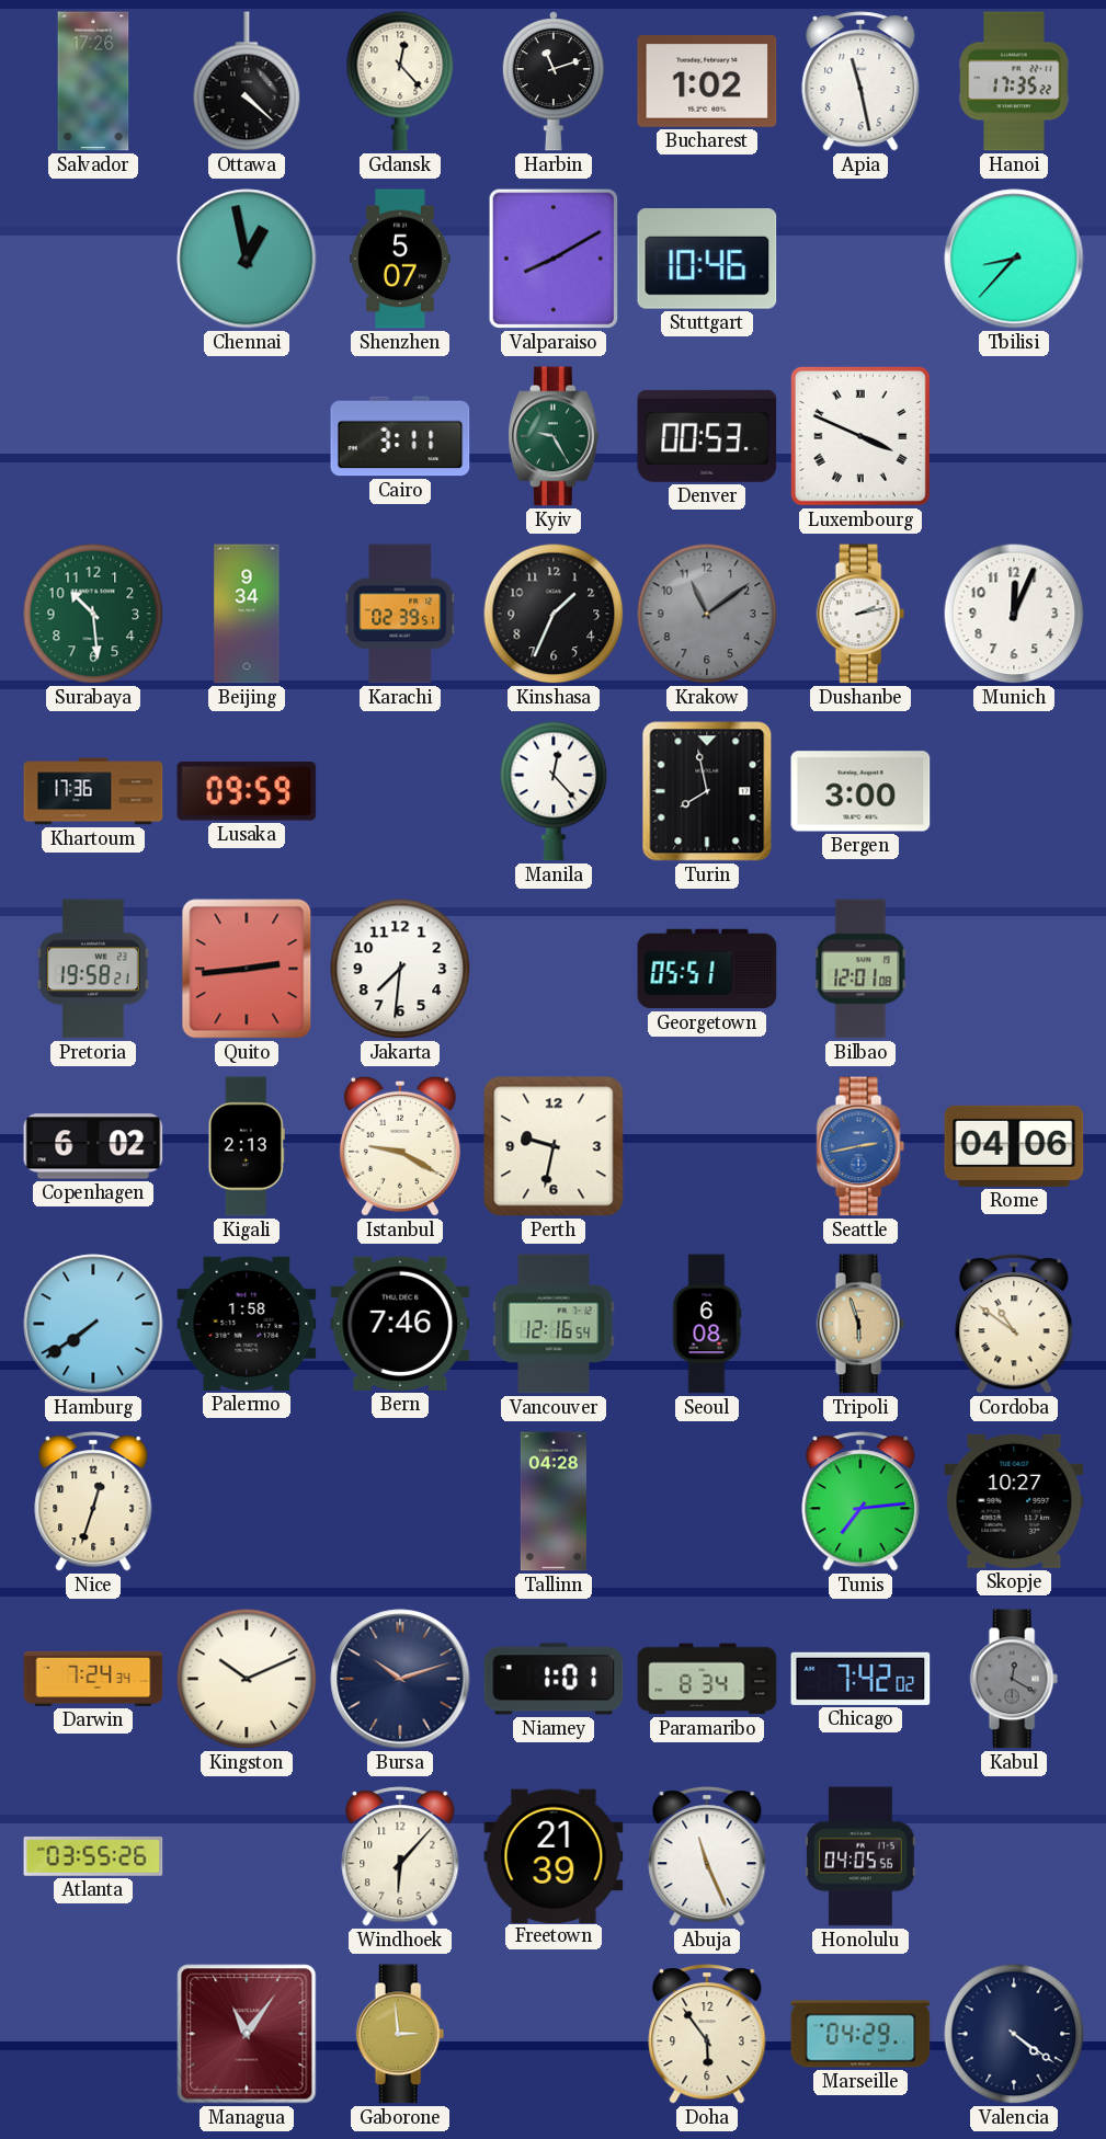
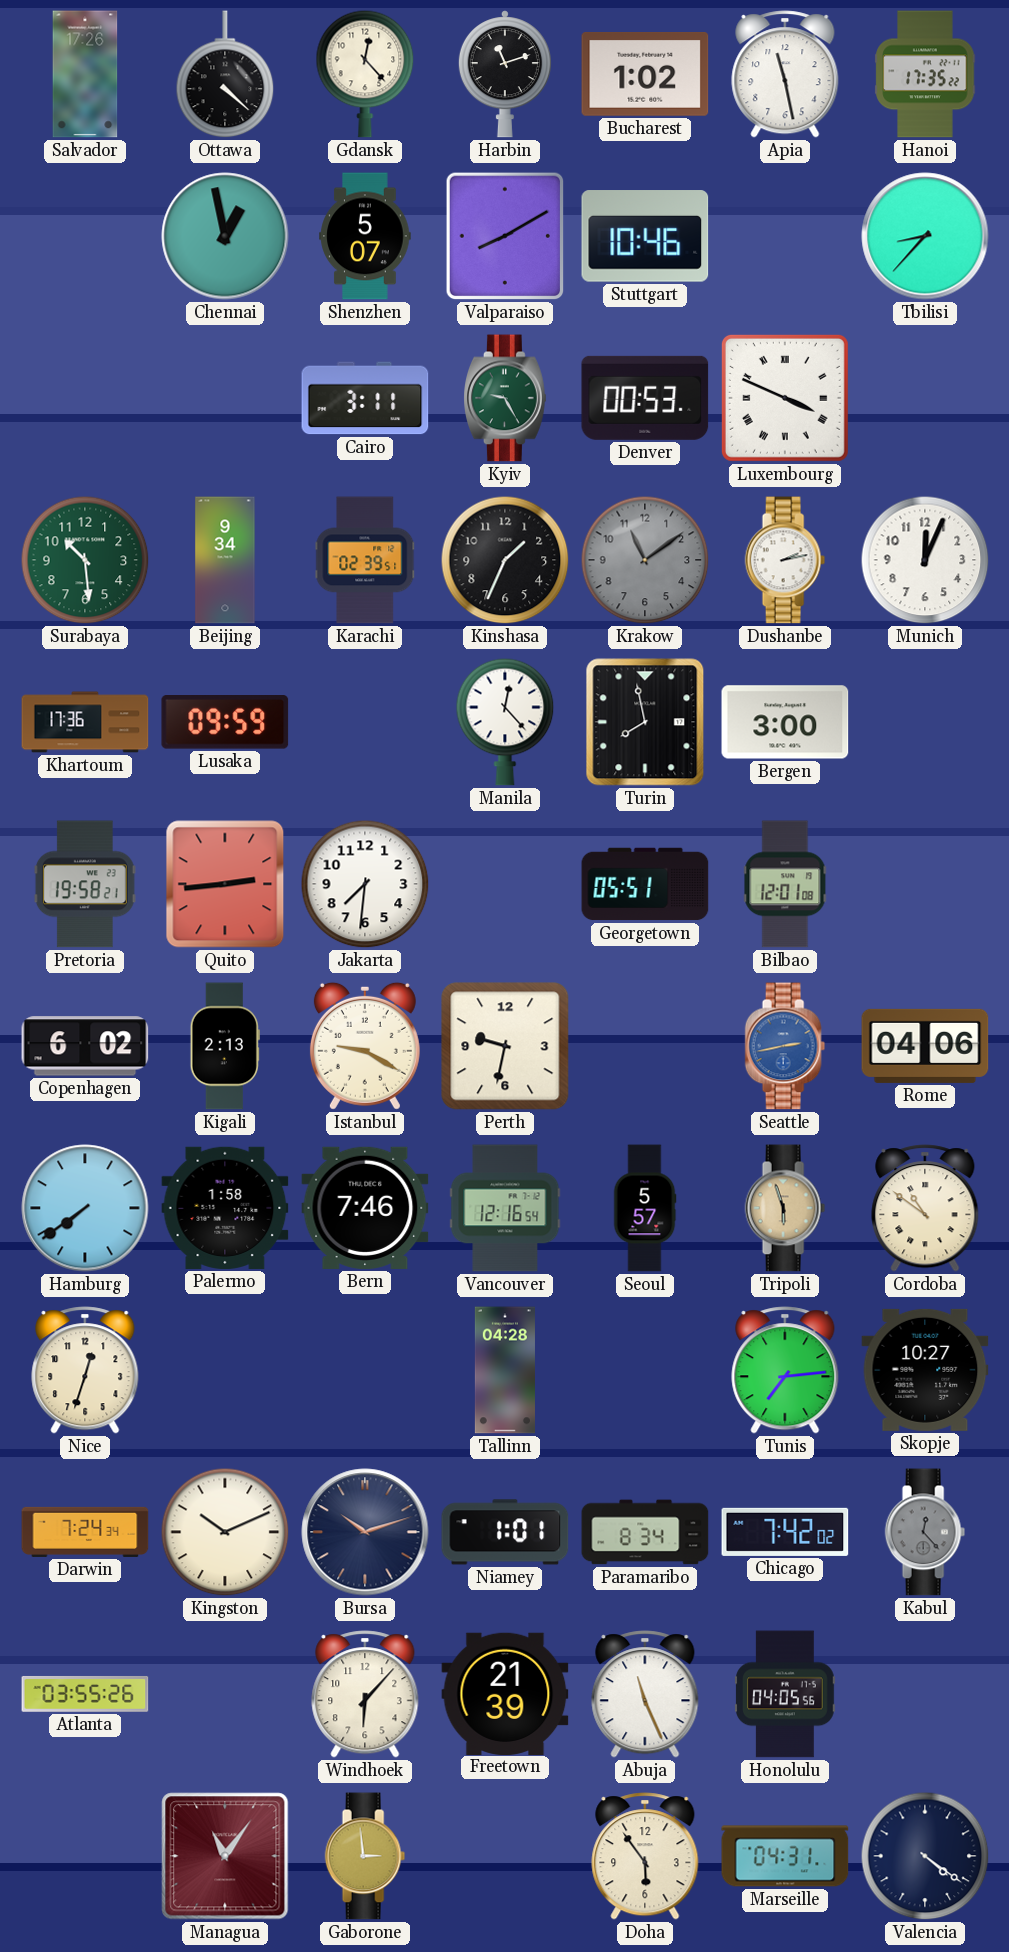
Seoul: 6:08 -> 5:57 (645, 1208)
Kabul: 12:20 -> 12:23 (925, 1532)
Marseille: 04:29 -> 04:31 (785, 1856)
